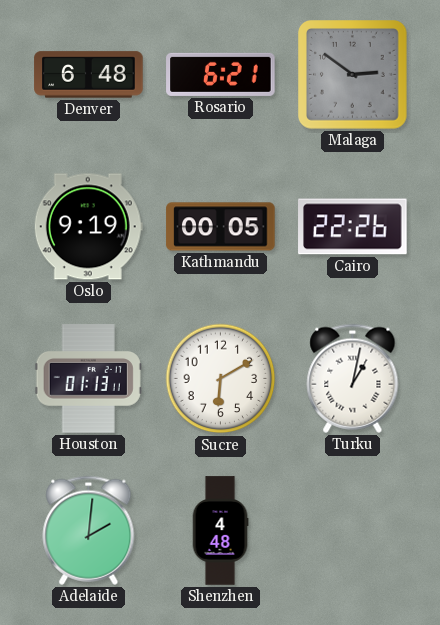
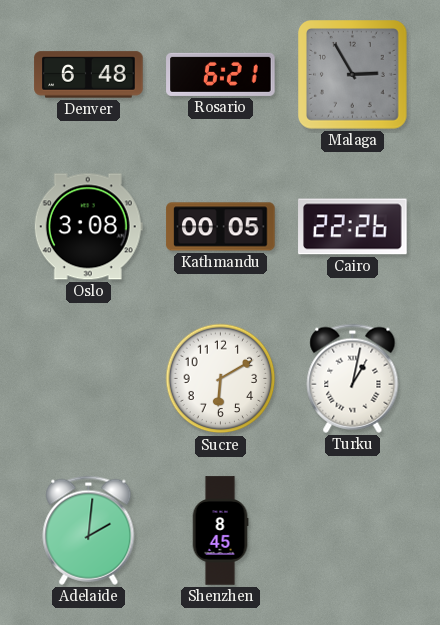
Malaga: 2:51 -> 2:55 (353, 75)
Oslo: 9:19 -> 3:08 (88, 227)
Houston: 01:13 -> none (88, 379)
Shenzhen: 4:48 -> 8:45 (220, 531)
